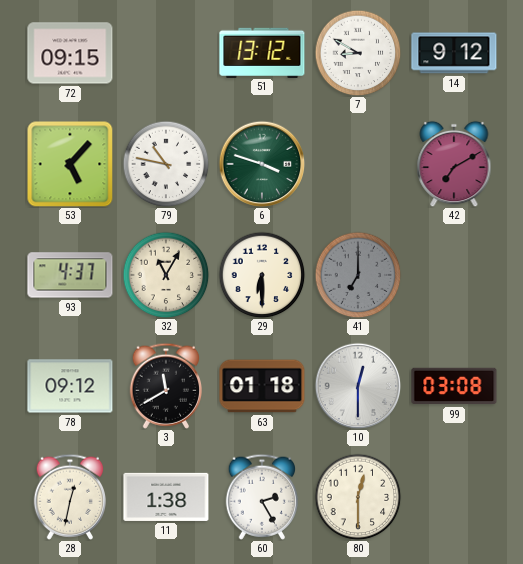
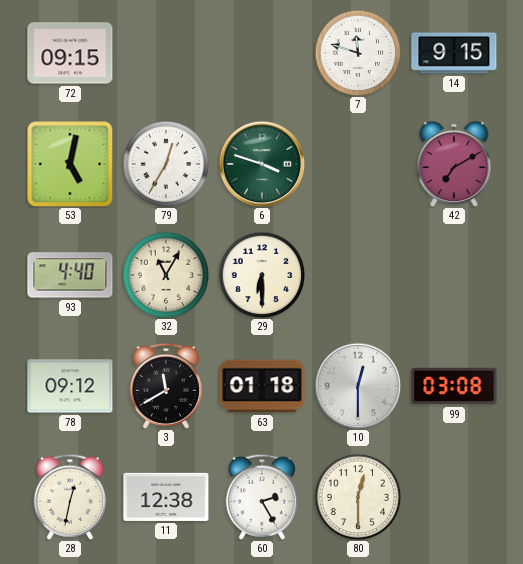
51: 13:12 -> none (262, 52)
7: 8:50 -> 11:48 (358, 53)
14: 9:12 -> 9:15 (454, 53)
53: 5:07 -> 5:02 (70, 164)
79: 10:47 -> 12:35 (166, 164)
93: 4:37 -> 4:40 (70, 275)
41: 7:00 -> none (358, 275)
11: 1:38 -> 12:38 (166, 497)
